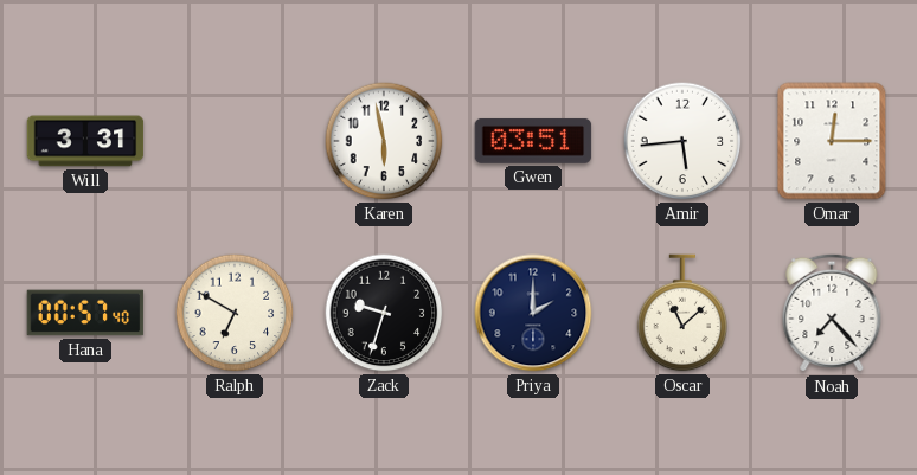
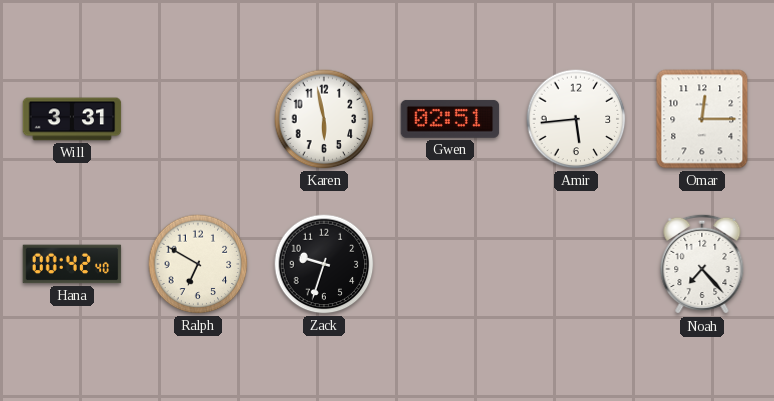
Gwen: 03:51 -> 02:51 (450, 119)
Hana: 00:57 -> 00:42 (72, 264)
Priya: 2:00 -> none (533, 313)
Oscar: 11:08 -> none (682, 313)
